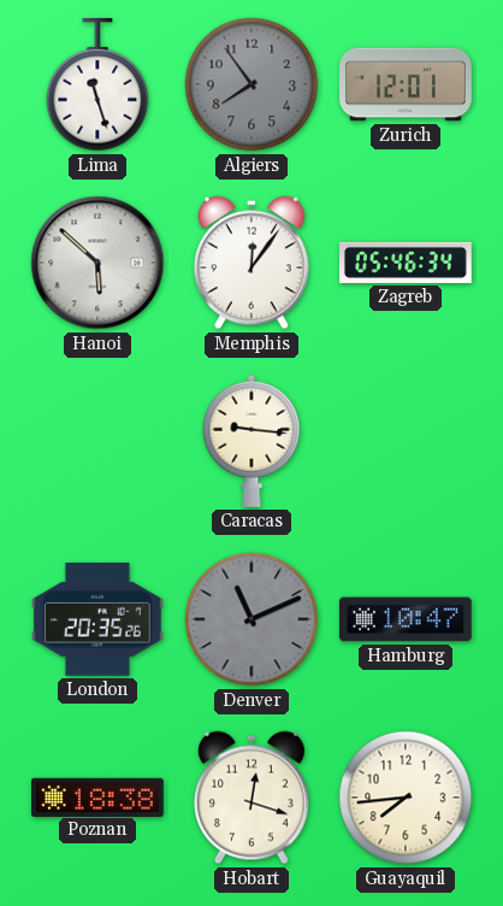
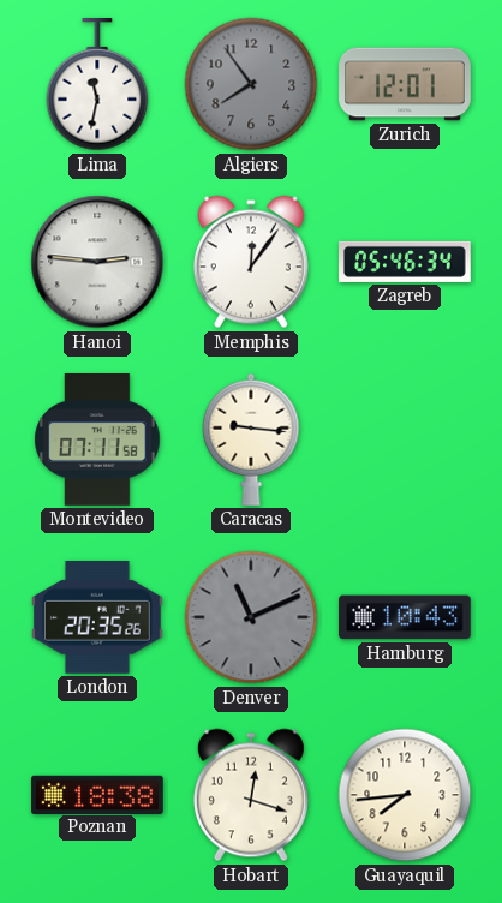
Lima: 11:27 -> 11:32 (97, 85)
Hanoi: 5:52 -> 2:46 (97, 262)
Montevideo: none -> 07:11 (97, 441)
Hamburg: 10:47 -> 10:43 (406, 617)
